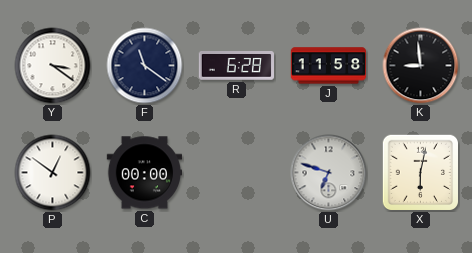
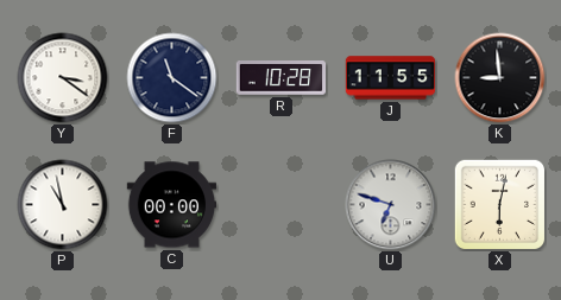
R: 6:28 -> 10:28 (282, 78)
J: 11:58 -> 11:55 (391, 78)
P: 12:51 -> 10:58 (63, 205)
